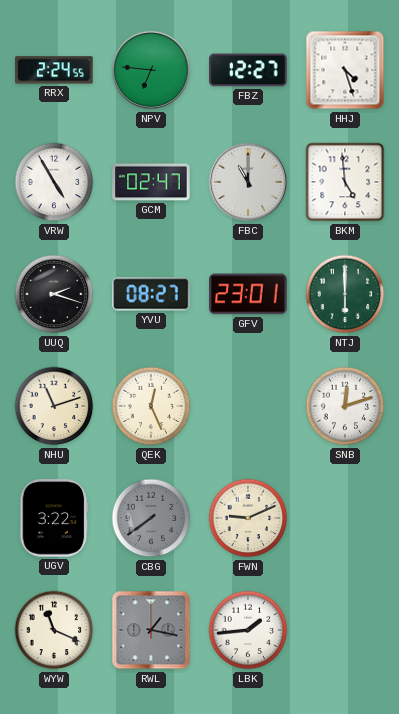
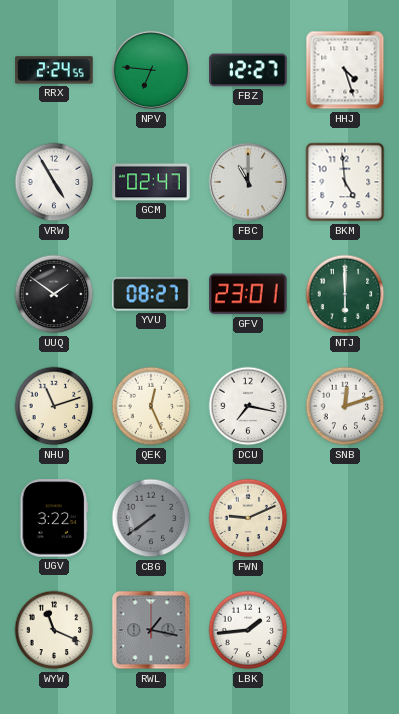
UUQ: 2:18 -> 1:51 (54, 294)
DCU: none -> 7:17 (248, 406)
